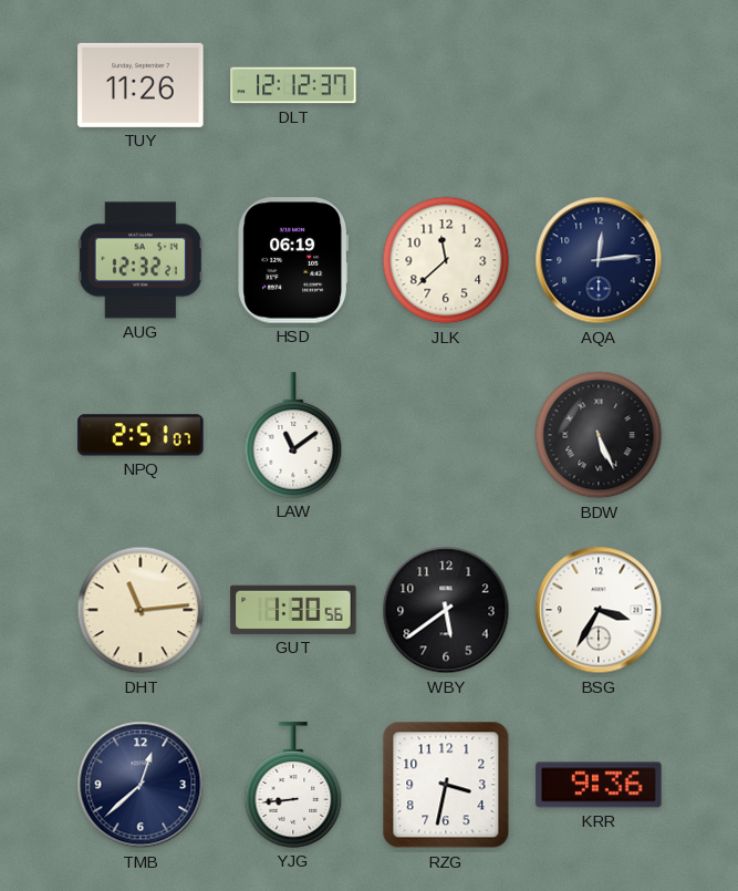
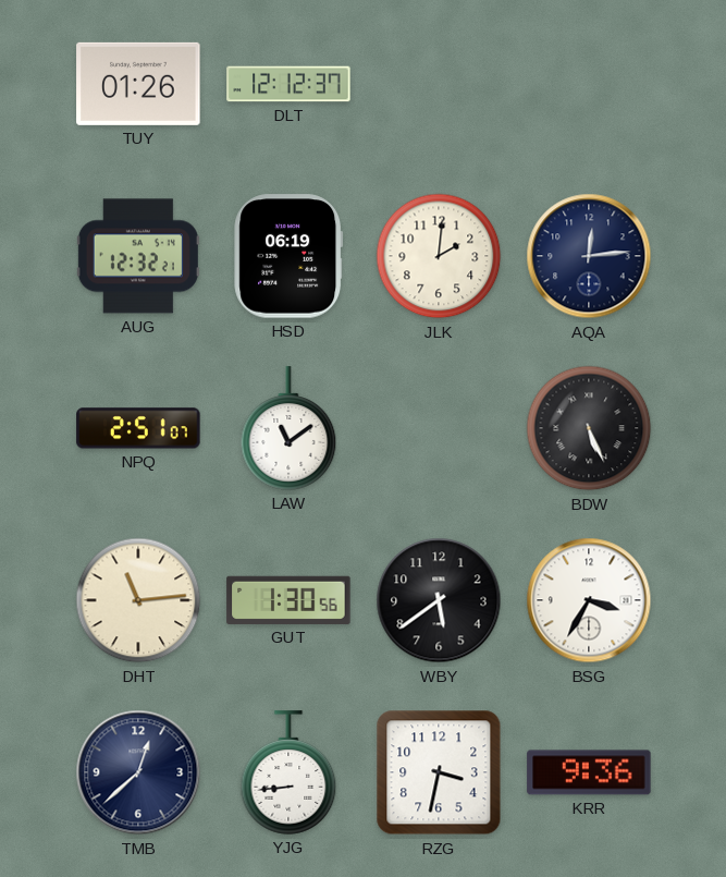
TUY: 11:26 -> 01:26 (138, 84)
JLK: 11:38 -> 2:01 (439, 256)
